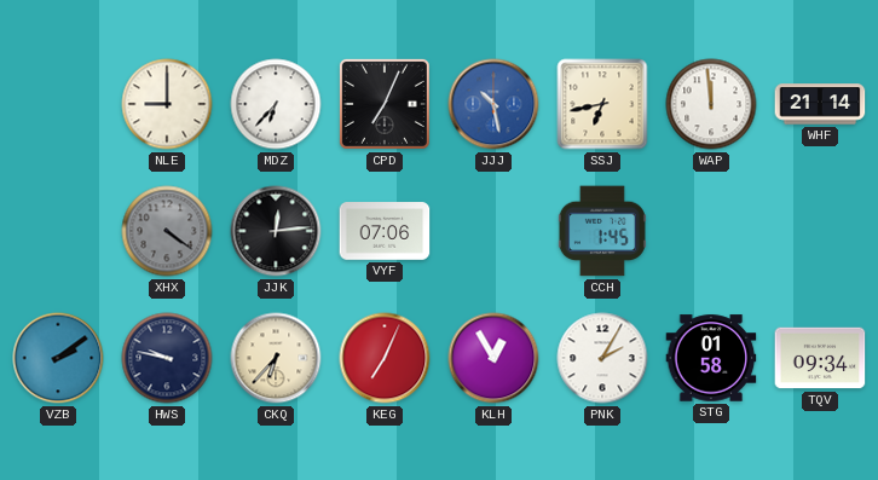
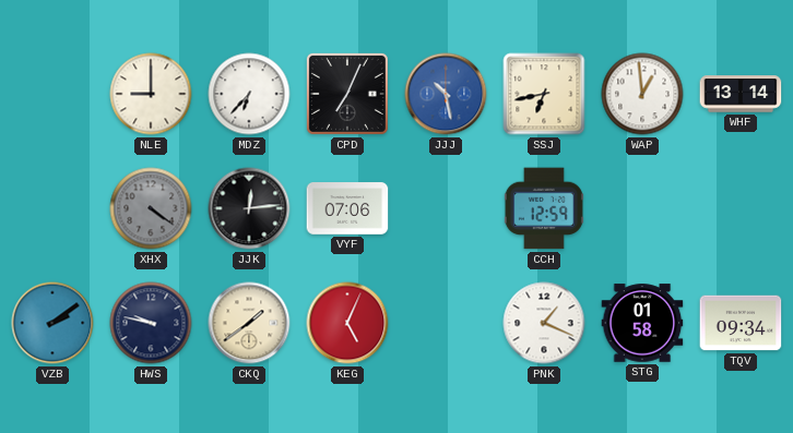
WAP: 11:59 -> 12:59 (642, 94)
WHF: 21:14 -> 13:14 (741, 94)
CCH: 1:45 -> 12:59 (544, 208)
CKQ: 6:37 -> 1:39 (249, 323)
KEG: 7:04 -> 5:04 (347, 323)
KLH: 12:55 -> none (493, 358)
PNK: 2:05 -> 1:19 (544, 323)
